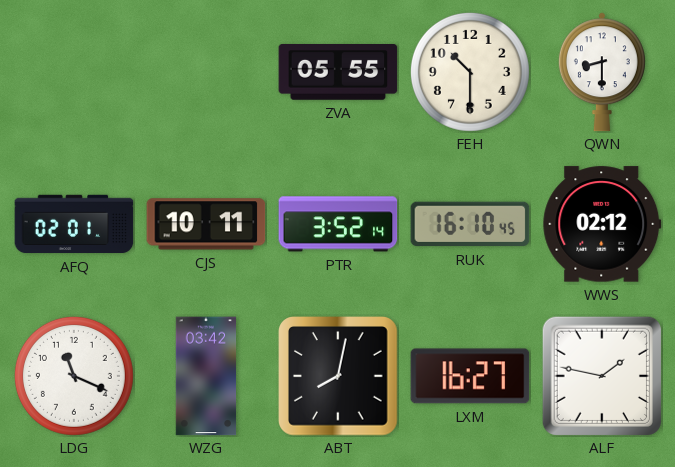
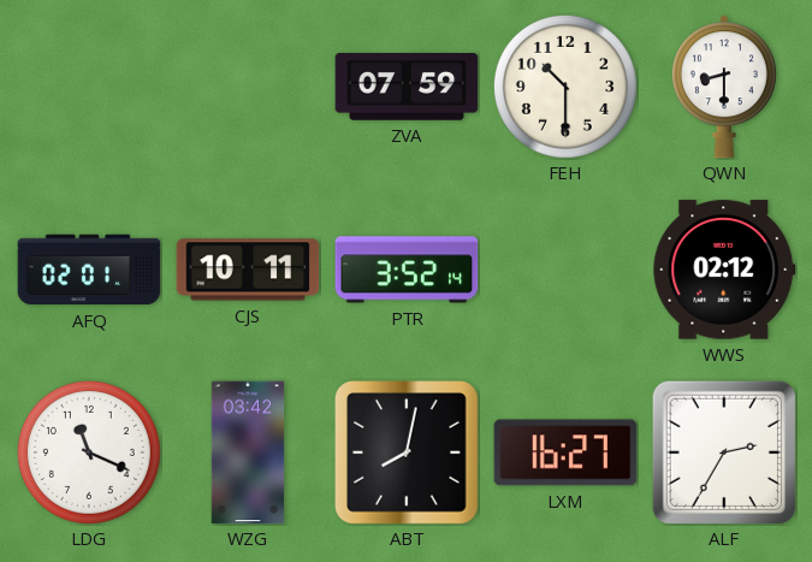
ZVA: 05:55 -> 07:59 (407, 88)
RUK: 16:10 -> none (470, 224)
ALF: 1:47 -> 2:35 (723, 451)
